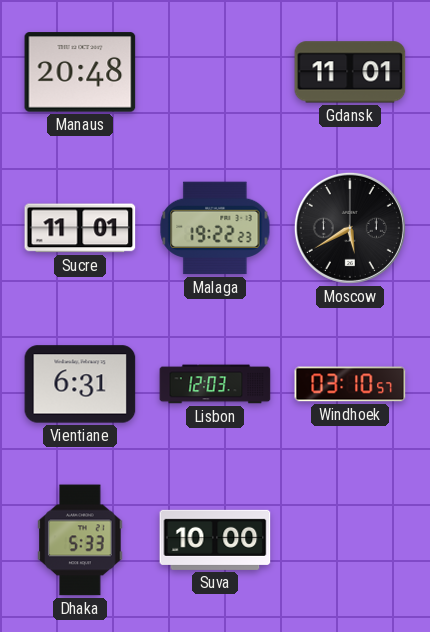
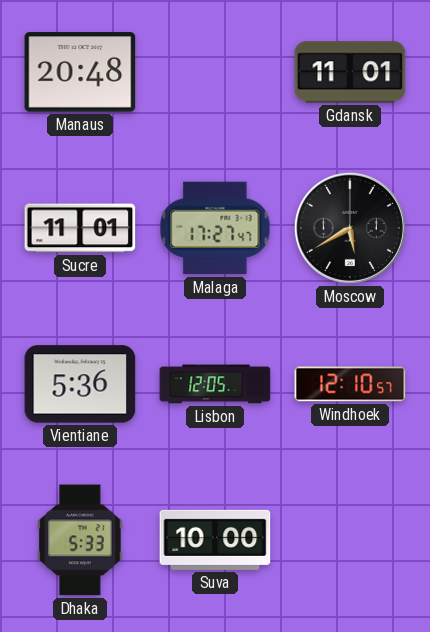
Malaga: 19:22 -> 17:27 (215, 228)
Vientiane: 6:31 -> 5:36 (80, 384)
Lisbon: 12:03 -> 12:05 (215, 384)
Windhoek: 03:10 -> 12:10 (350, 384)
